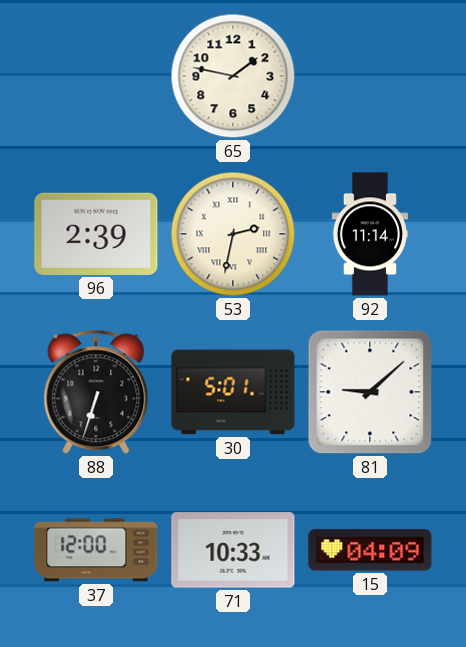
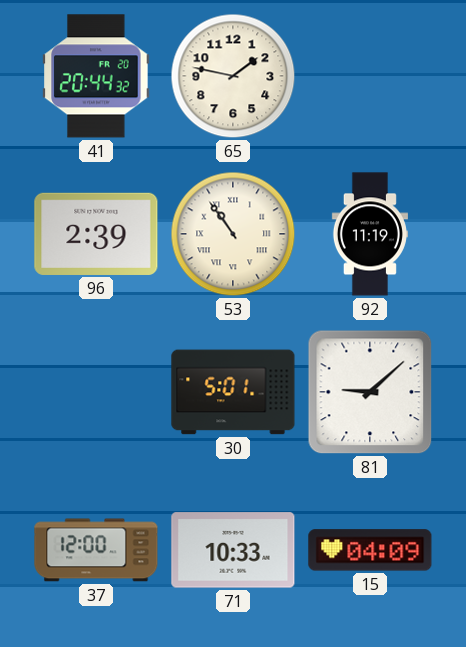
41: none -> 20:44 (96, 76)
53: 2:32 -> 10:54 (233, 234)
92: 11:14 -> 11:19 (370, 234)
88: 6:33 -> none (96, 392)
